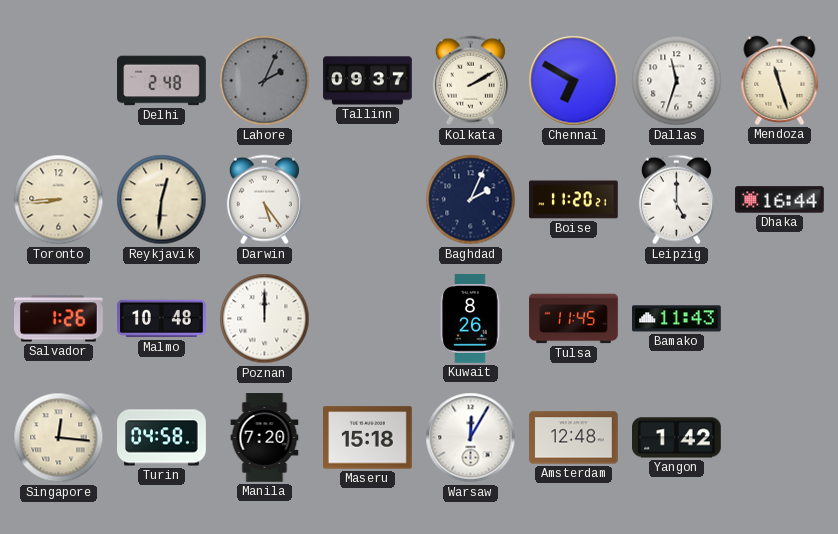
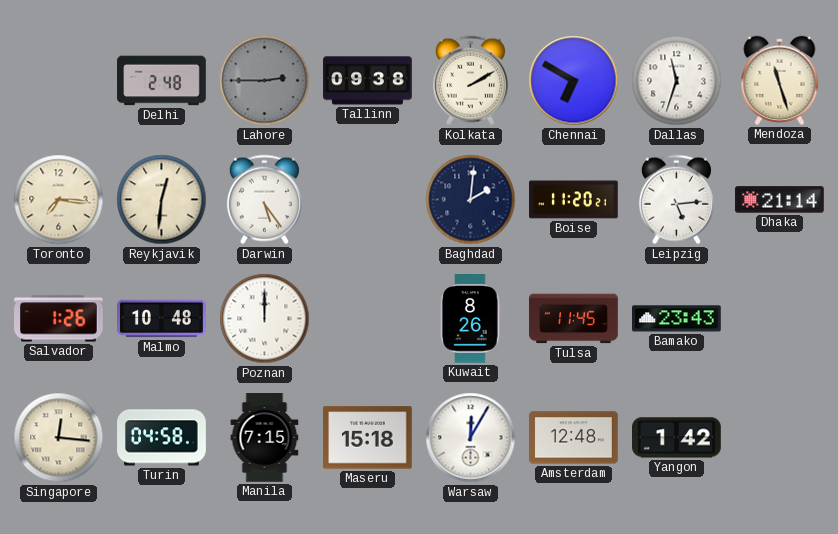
Lahore: 2:04 -> 2:45 (265, 81)
Tallinn: 09:37 -> 09:38 (368, 81)
Toronto: 8:44 -> 7:16 (59, 200)
Baghdad: 2:04 -> 2:01 (471, 200)
Leipzig: 5:00 -> 5:14 (676, 200)
Dhaka: 16:44 -> 21:14 (780, 200)
Bamako: 11:43 -> 23:43 (677, 319)
Manila: 7:20 -> 7:15 (265, 438)
